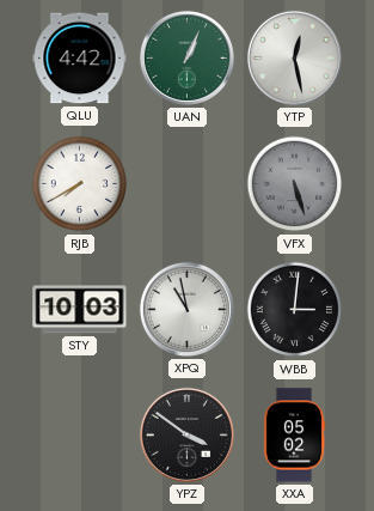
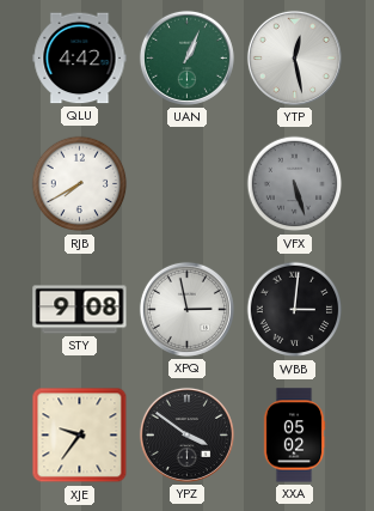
STY: 10:03 -> 9:08 (80, 310)
XPQ: 10:58 -> 2:58 (186, 309)
XJE: none -> 9:36 (80, 436)
